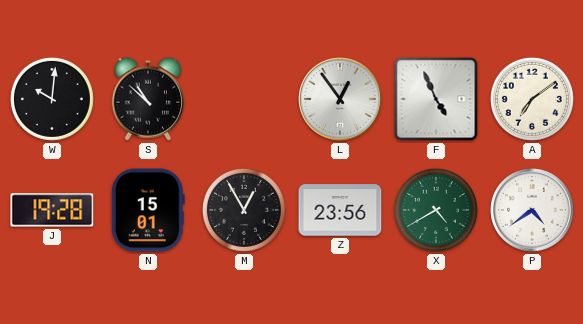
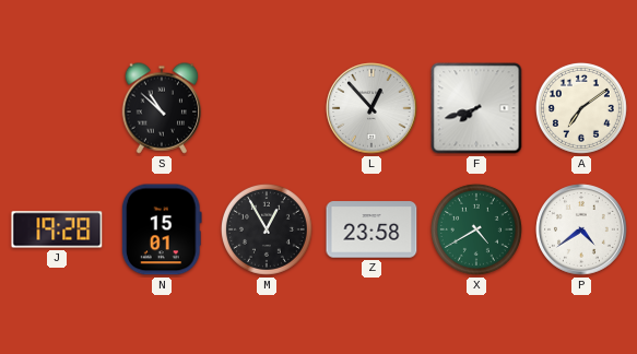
W: 10:01 -> none (52, 99)
L: 12:54 -> 12:53 (371, 108)
F: 4:56 -> 7:42 (476, 108)
Z: 23:56 -> 23:58 (371, 229)
